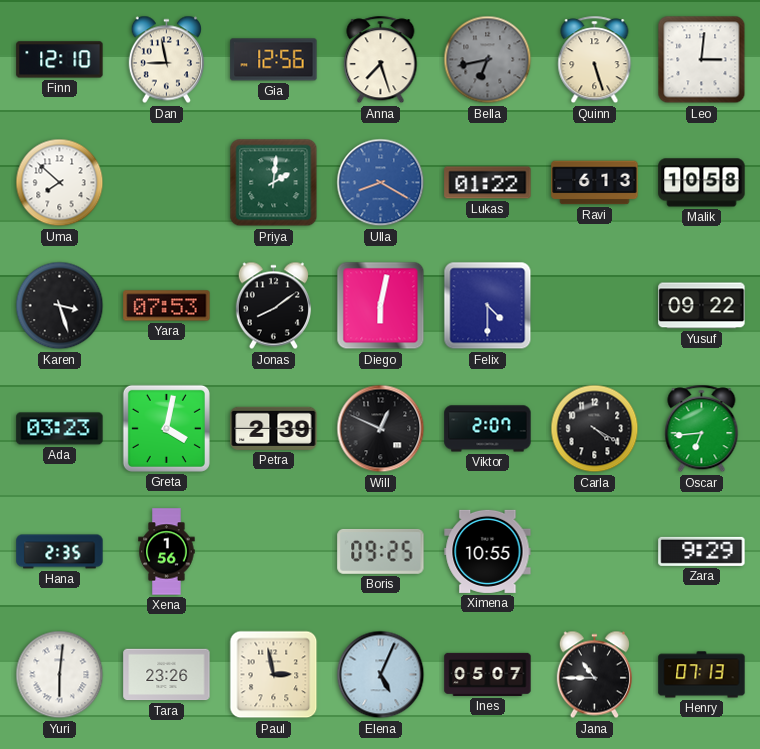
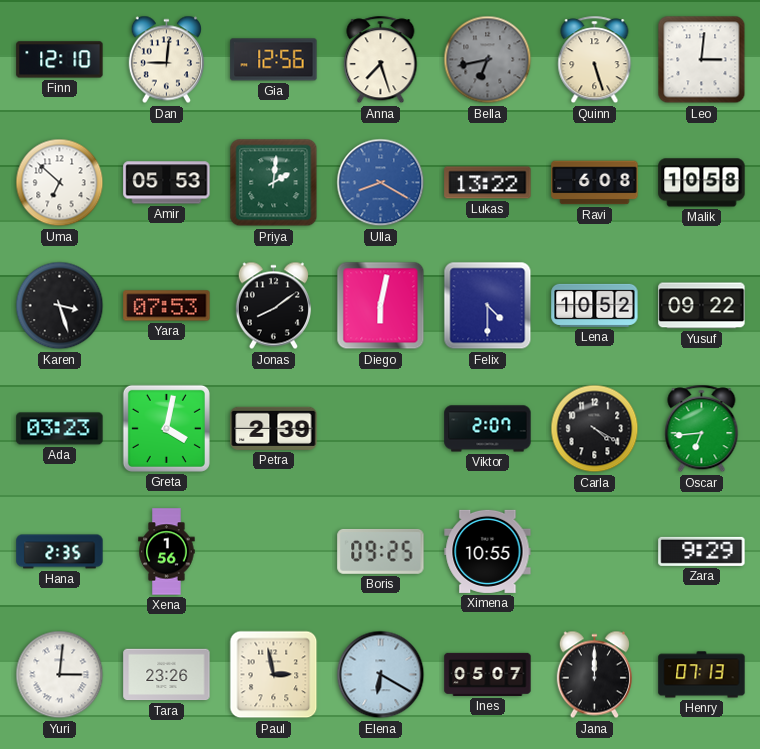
Dan: 8:58 -> 9:01 (166, 60)
Uma: 7:52 -> 6:52 (60, 183)
Amir: none -> 05:53 (167, 183)
Lukas: 01:22 -> 13:22 (488, 183)
Ravi: 6:13 -> 6:08 (595, 183)
Lena: none -> 10:52 (595, 305)
Will: 12:49 -> none (381, 429)
Yuri: 6:01 -> 3:01 (60, 675)
Elena: 5:04 -> 6:20 (381, 675)
Jana: 10:45 -> 12:00 (594, 675)
